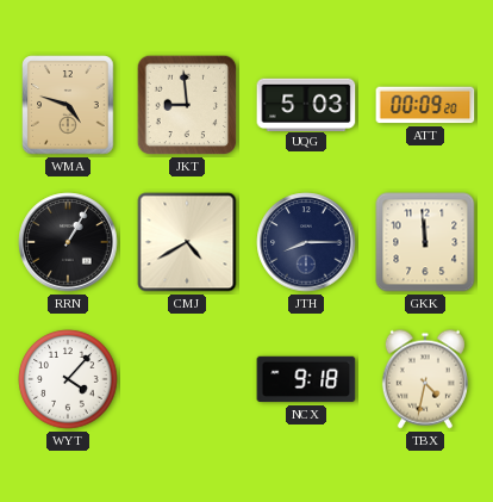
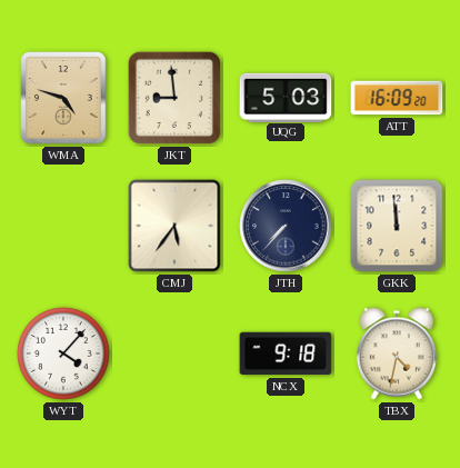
ATT: 00:09 -> 16:09 (397, 98)
RRN: 1:05 -> none (68, 242)
CMJ: 4:40 -> 5:36 (174, 226)
JTH: 8:15 -> 7:37 (286, 226)
